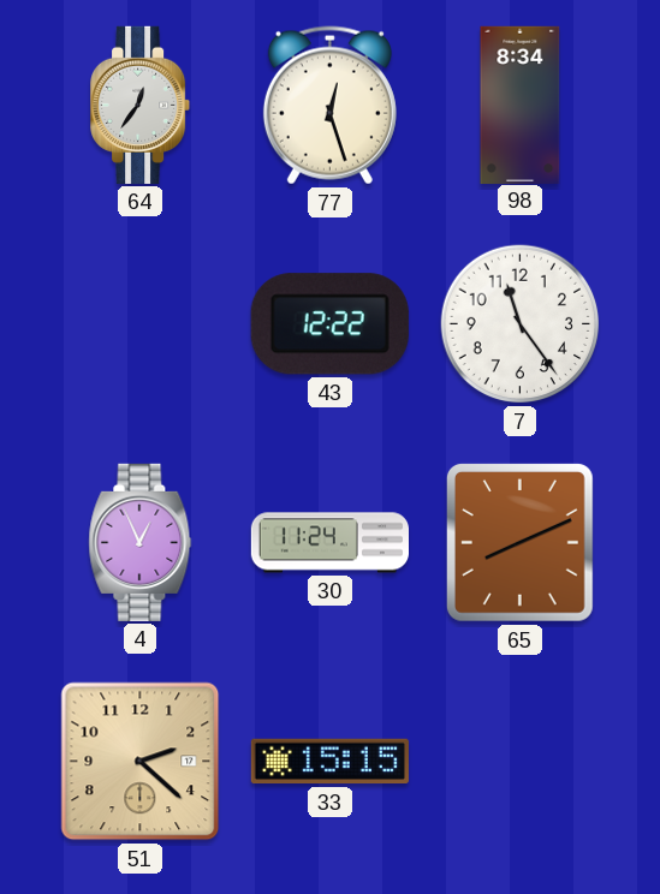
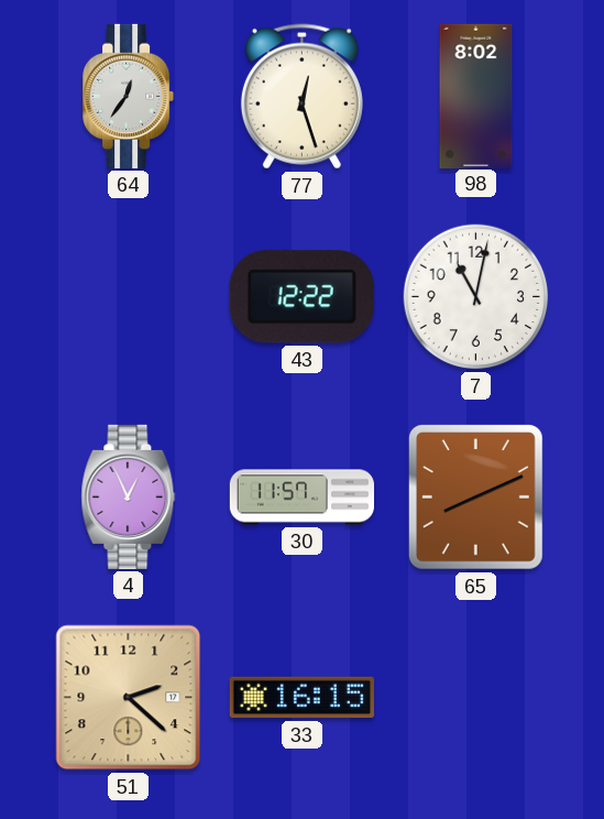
98: 8:34 -> 8:02 (476, 96)
7: 11:24 -> 11:02 (476, 297)
30: 11:24 -> 11:57 (301, 498)
33: 15:15 -> 16:15 (301, 698)
